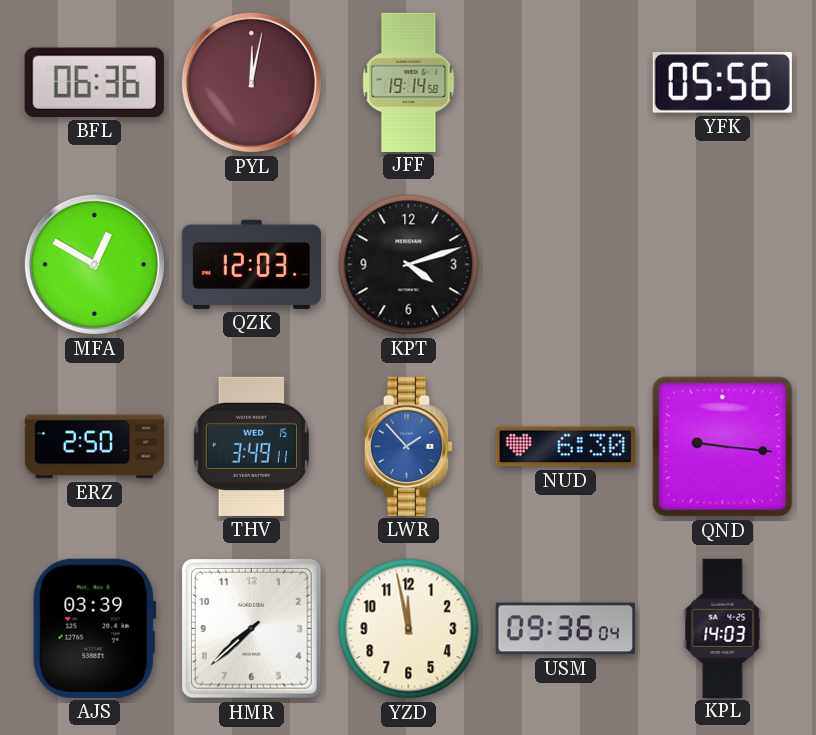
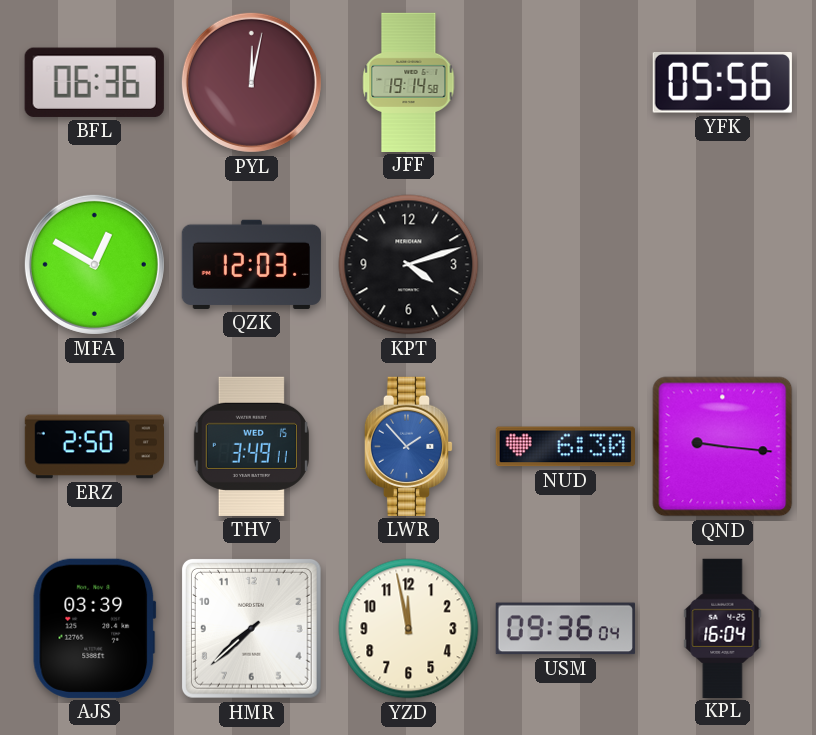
KPL: 14:03 -> 16:04 (723, 628)
